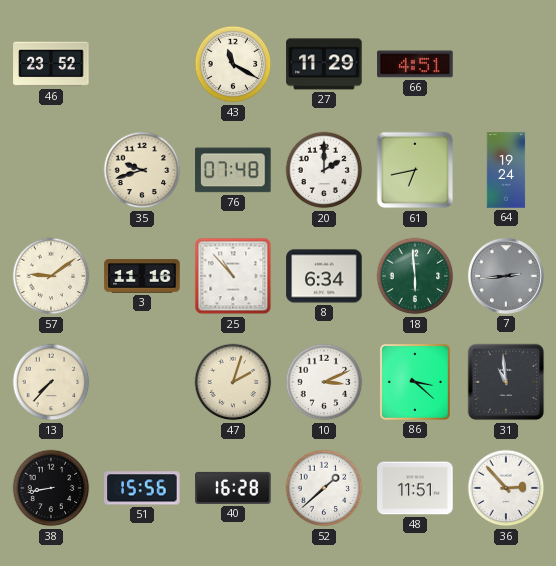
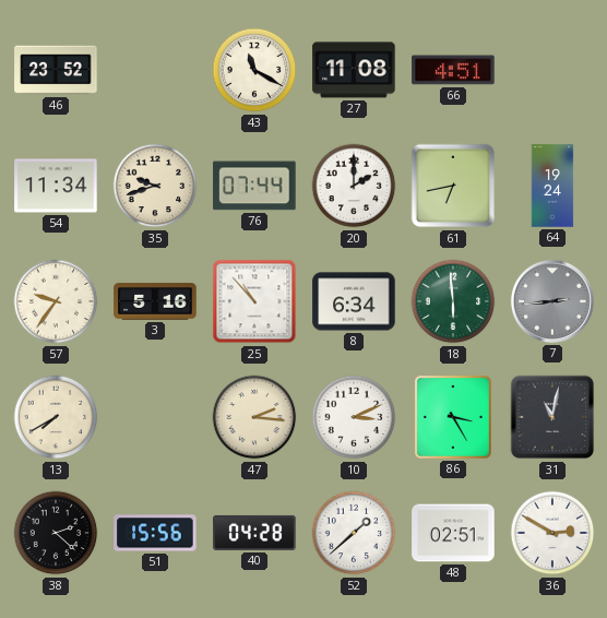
27: 11:29 -> 11:08 (354, 70)
54: none -> 11:34 (56, 186)
76: 07:48 -> 07:44 (254, 186)
57: 9:09 -> 9:36 (56, 301)
3: 11:16 -> 5:16 (155, 301)
13: 7:37 -> 7:40 (56, 417)
47: 2:03 -> 2:16 (254, 417)
86: 3:22 -> 3:25 (453, 417)
31: 10:59 -> 11:02 (552, 417)
38: 8:43 -> 2:22 (56, 533)
40: 16:28 -> 04:28 (254, 533)
48: 11:51 -> 02:51 (453, 533)
36: 2:53 -> 2:50 (552, 533)
